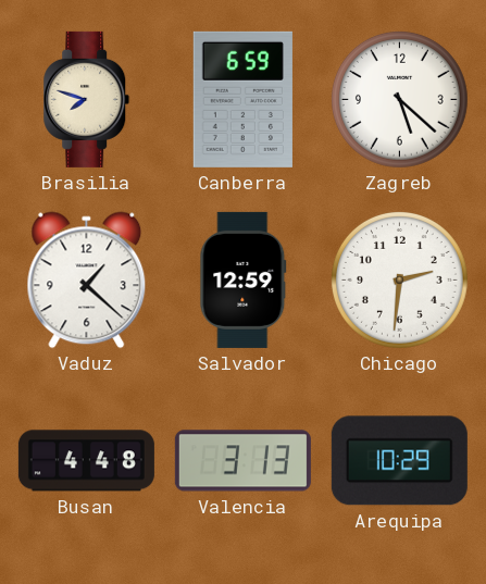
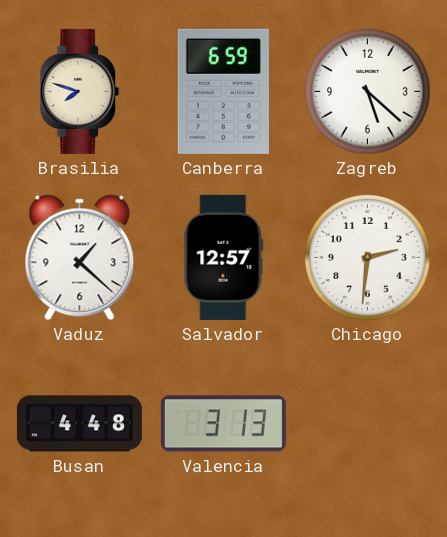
Salvador: 12:59 -> 12:57 (224, 257)
Arequipa: 10:29 -> none (399, 461)
